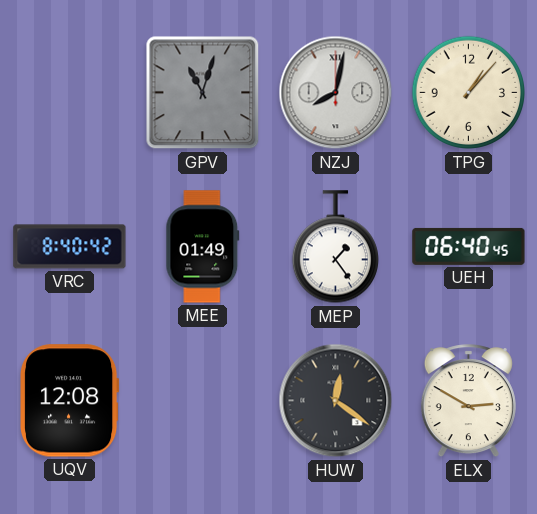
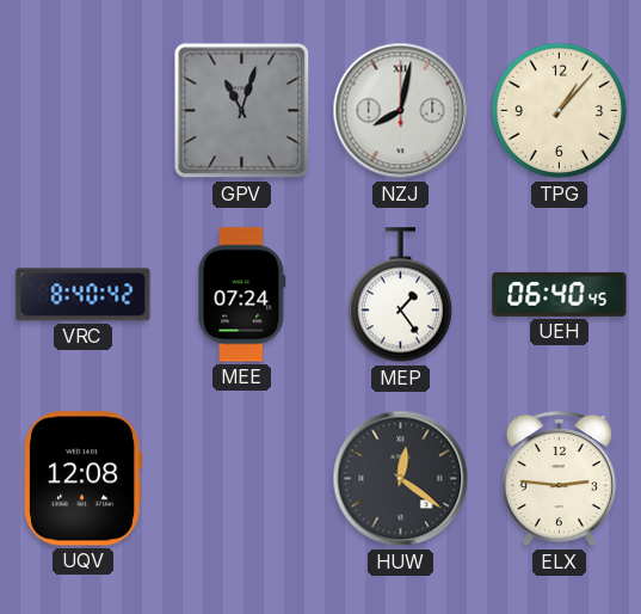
MEE: 01:49 -> 07:24 (242, 295)
ELX: 2:50 -> 2:46 (559, 479)
